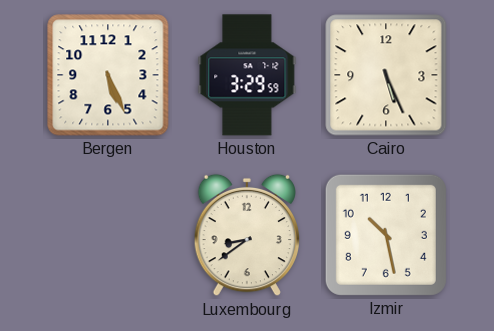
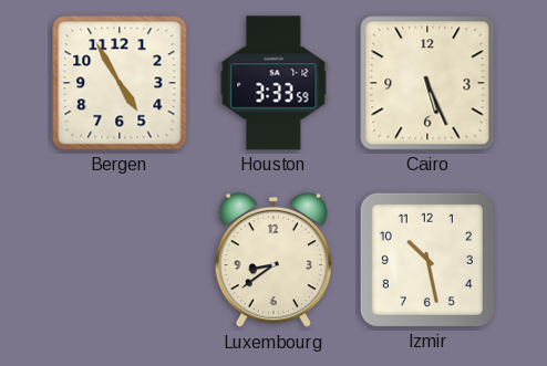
Bergen: 5:26 -> 4:55 (120, 83)
Houston: 3:29 -> 3:33 (273, 83)
